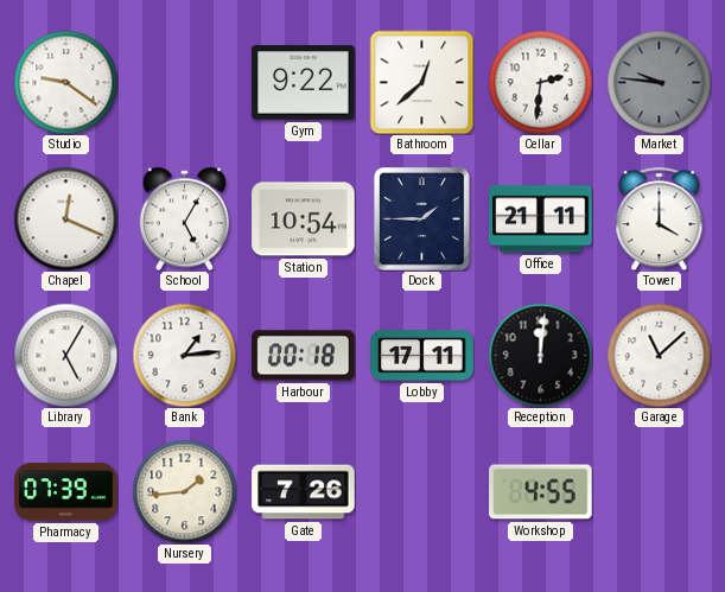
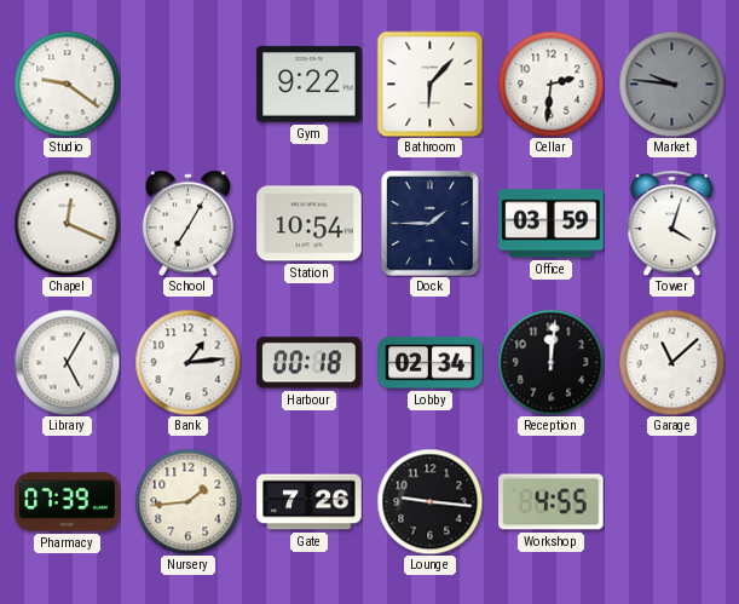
Bathroom: 12:38 -> 6:07 (429, 84)
School: 5:05 -> 7:05 (189, 223)
Office: 21:11 -> 03:59 (552, 224)
Tower: 4:00 -> 4:03 (672, 223)
Lobby: 17:11 -> 02:34 (431, 363)
Lounge: none -> 9:16 (429, 501)
